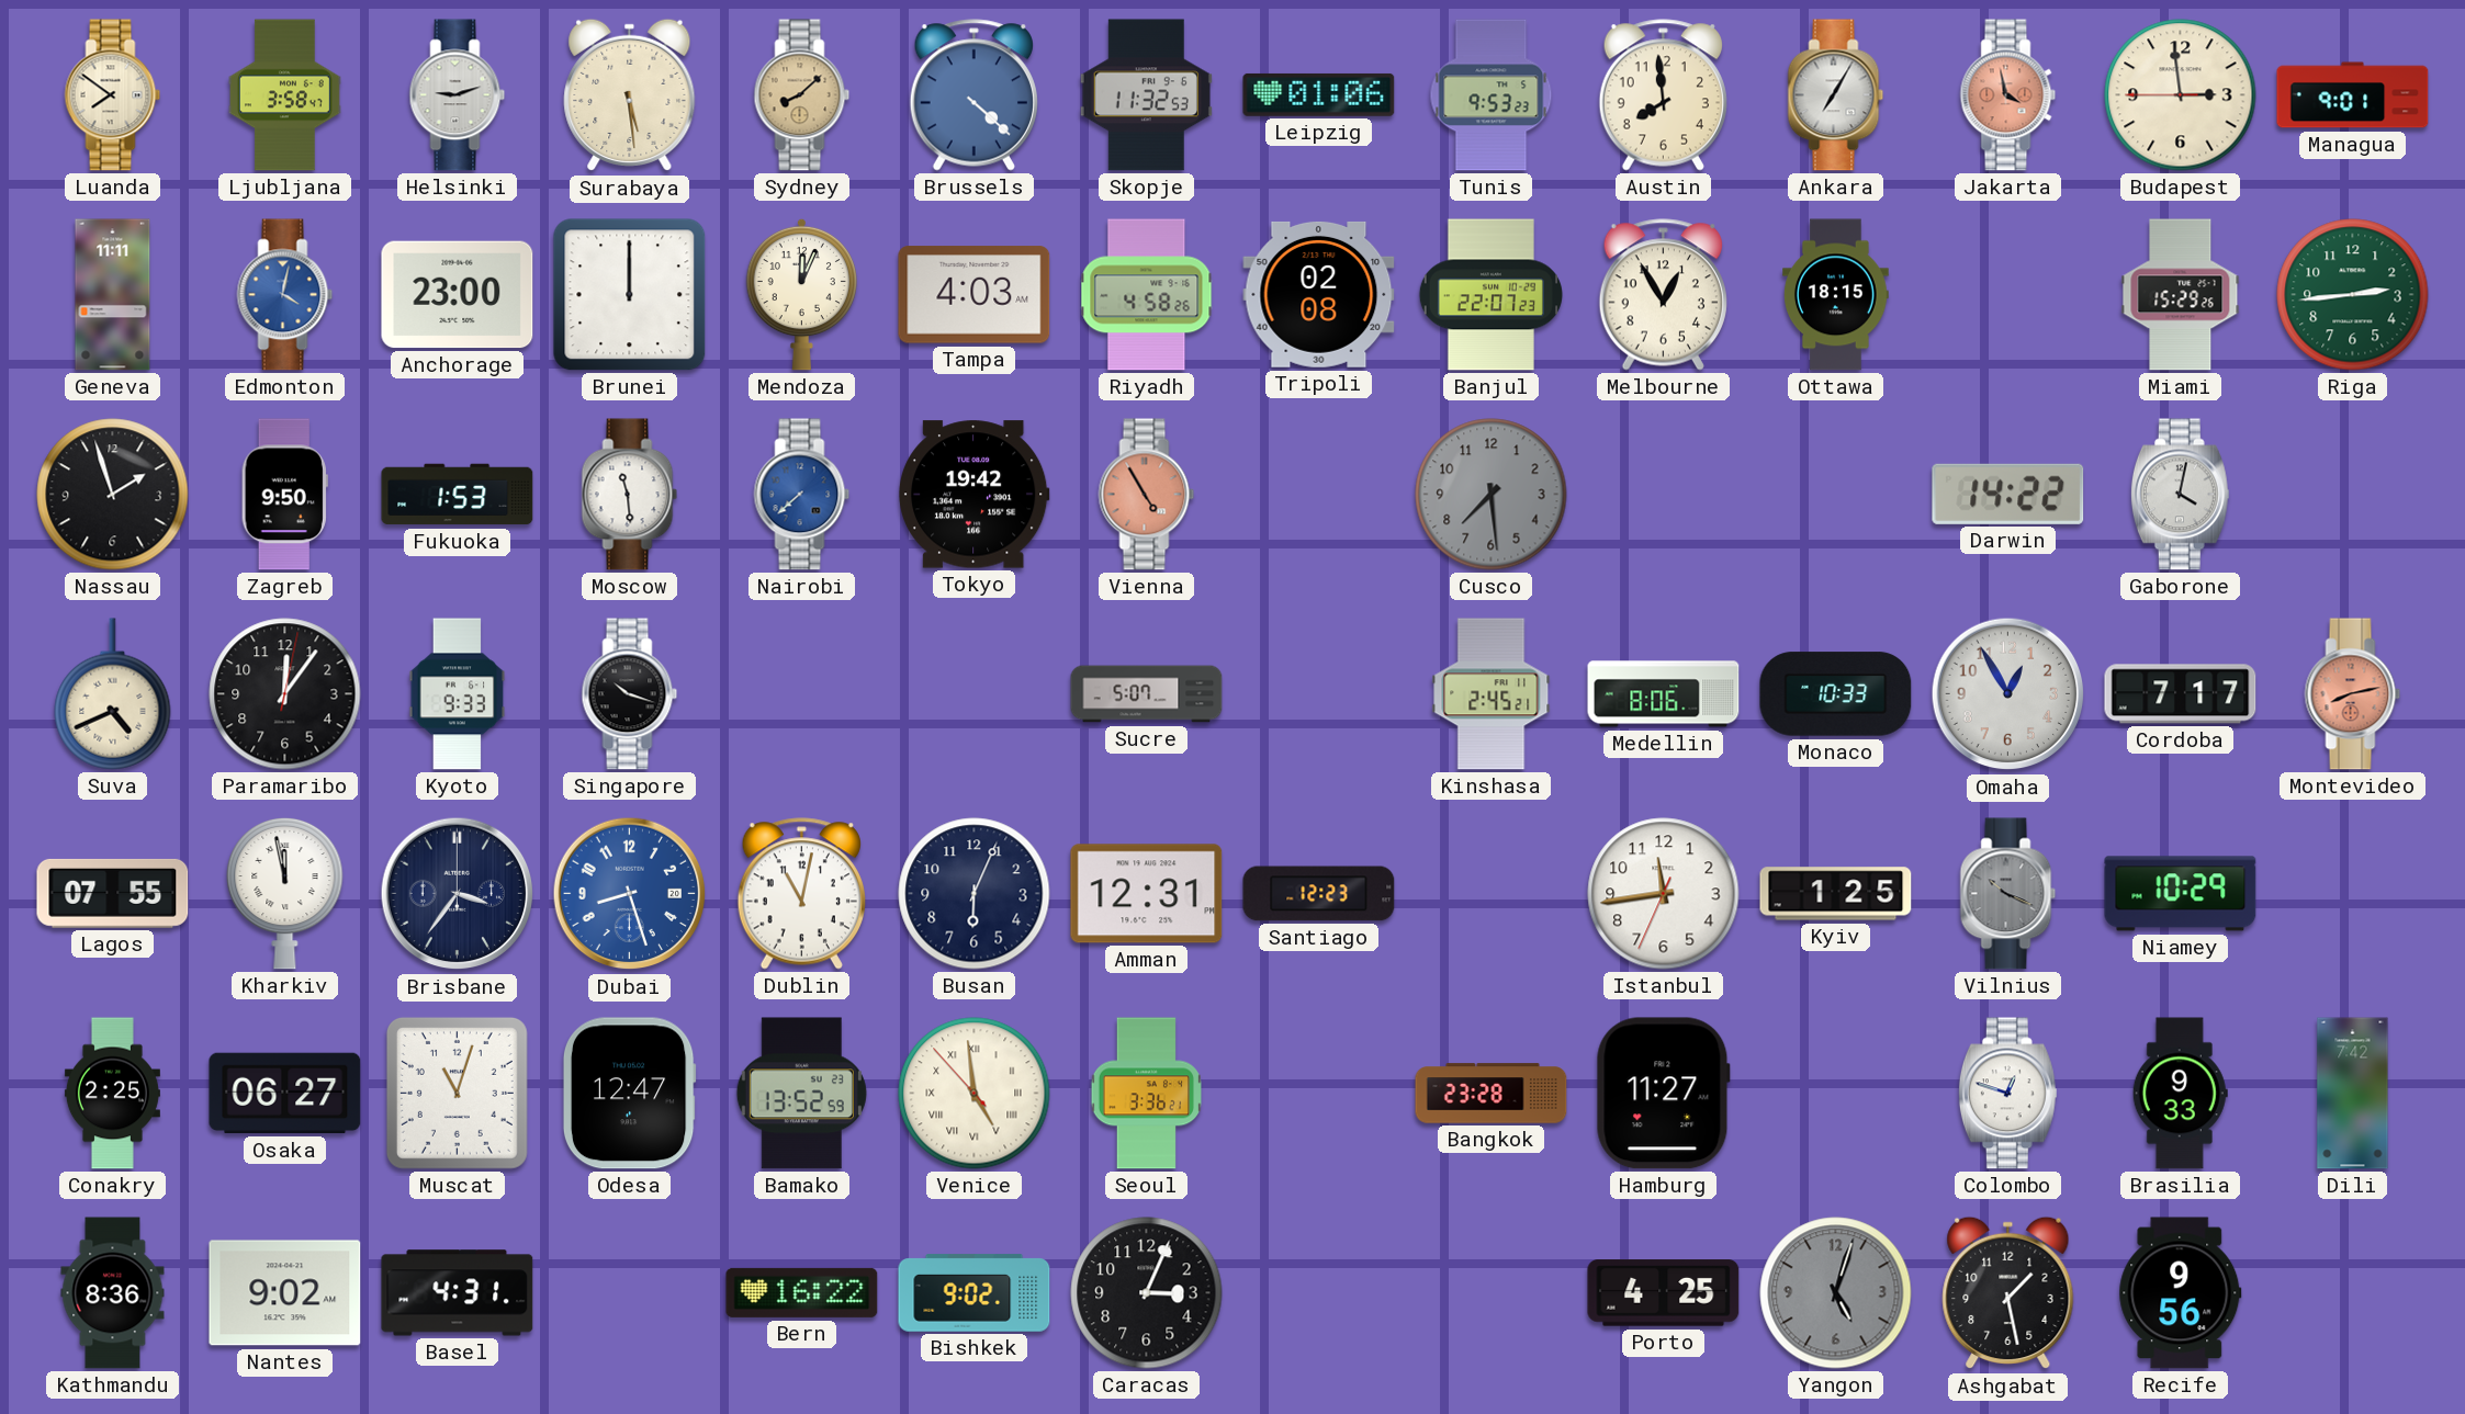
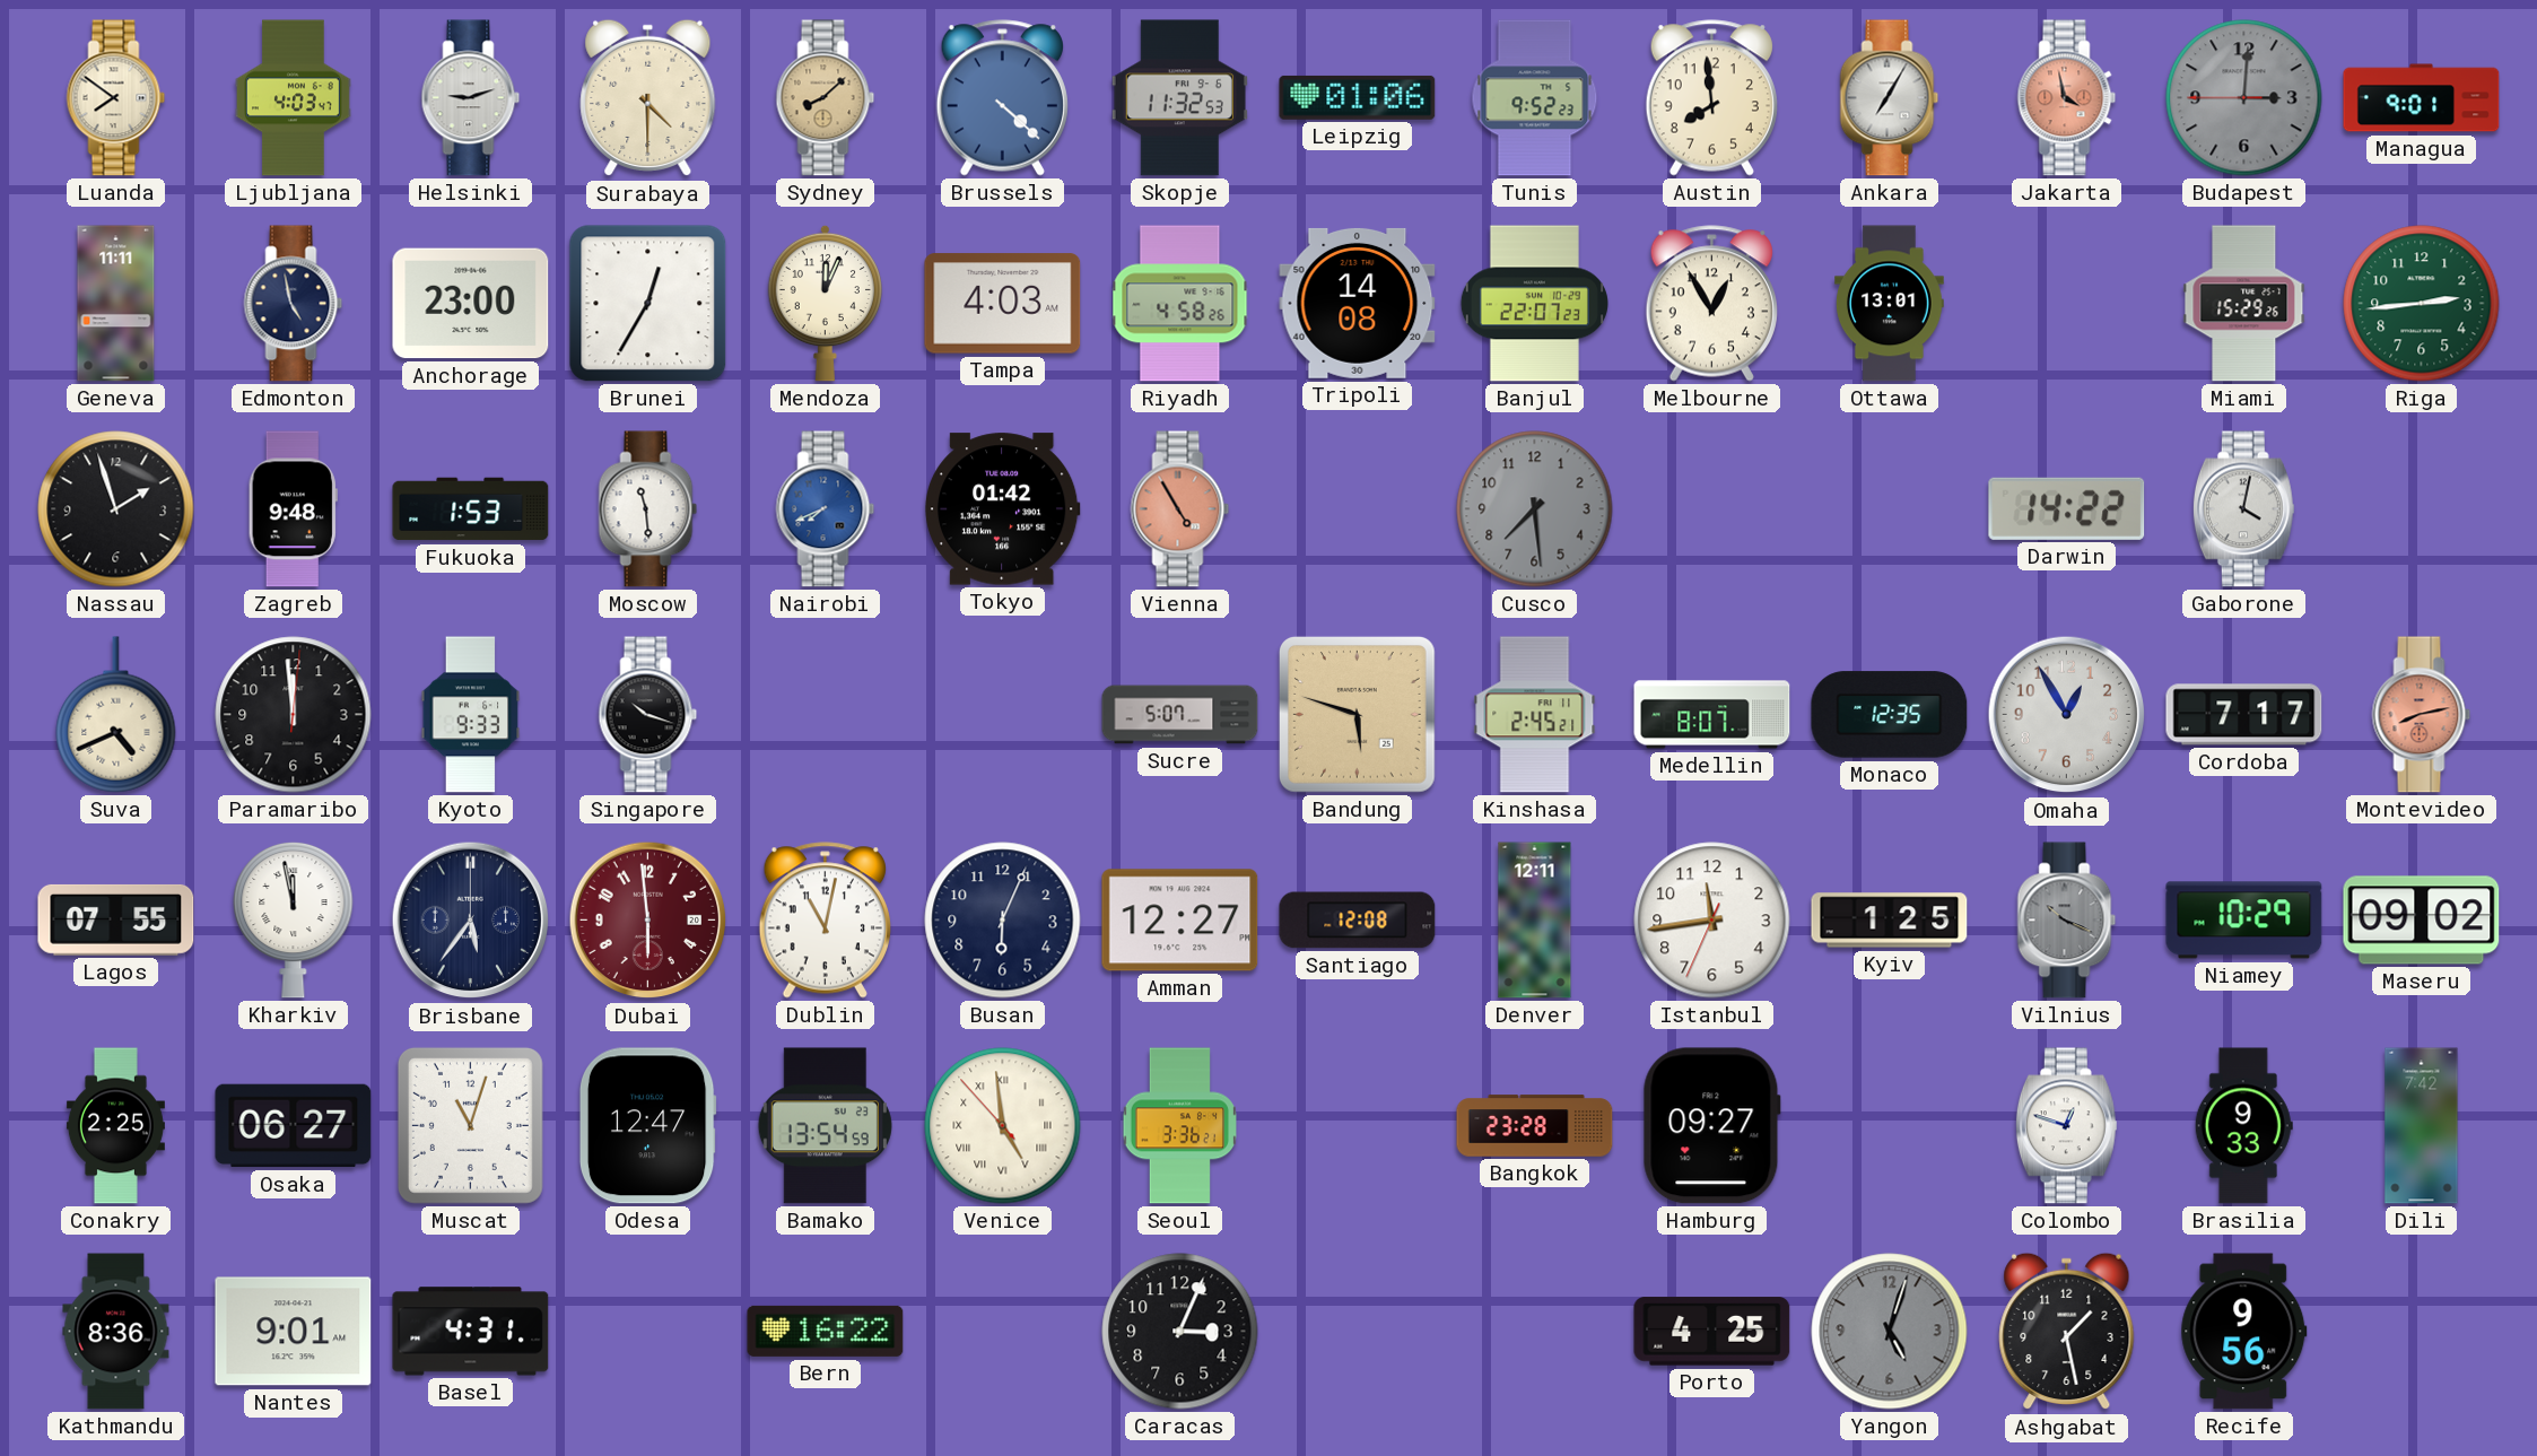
Ljubljana: 3:58 -> 4:03 (293, 98)
Surabaya: 5:29 -> 4:30 (648, 98)
Tunis: 9:53 -> 9:52 (1535, 98)
Budapest: 2:58 -> 3:00 (2244, 98)
Budapest dial: cream -> grey (2244, 98)
Edmonton: 4:02 -> 4:58 (294, 304)
Edmonton dial: blue -> navy (294, 304)
Brunei: 12:00 -> 12:35 (648, 304)
Tripoli: 02:08 -> 14:08 (1358, 303)
Ottawa: 18:15 -> 13:01 (1890, 304)
Zagreb: 9:50 -> 9:48 (293, 509)
Nairobi: 7:38 -> 7:41 (826, 509)
Tokyo: 19:42 -> 01:42 (1002, 509)
Paramaribo: 12:06 -> 11:59 (294, 715)
Bandung: none -> 5:48 (1357, 714)
Medellin: 8:06 -> 8:07 (1712, 715)
Monaco: 10:33 -> 12:35 (1890, 715)
Brisbane: 3:36 -> 5:36 (471, 921)
Dubai: 8:27 -> 5:59 (648, 921)
Dubai dial: blue -> burgundy (648, 921)
Amman: 12:31 -> 12:27 (1180, 921)
Santiago: 12:23 -> 12:08 (1358, 921)
Denver: none -> 12:11 (1535, 921)
Maseru: none -> 09:02 (2422, 921)
Bamako: 13:52 -> 13:54 (825, 1126)
Hamburg: 11:27 -> 09:27 (1711, 1126)
Nantes: 9:02 -> 9:01 (294, 1332)
Bishkek: 9:02 -> none (975, 1293)
